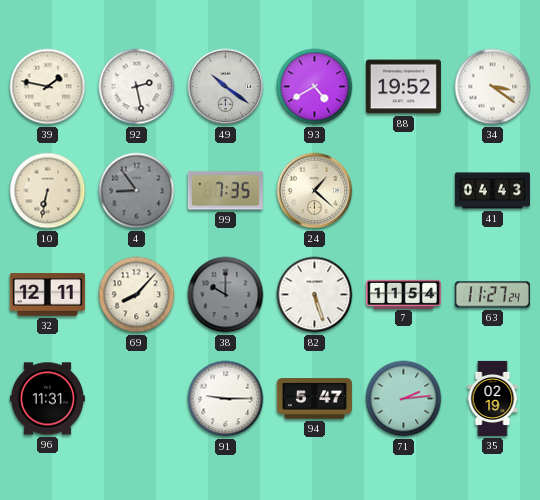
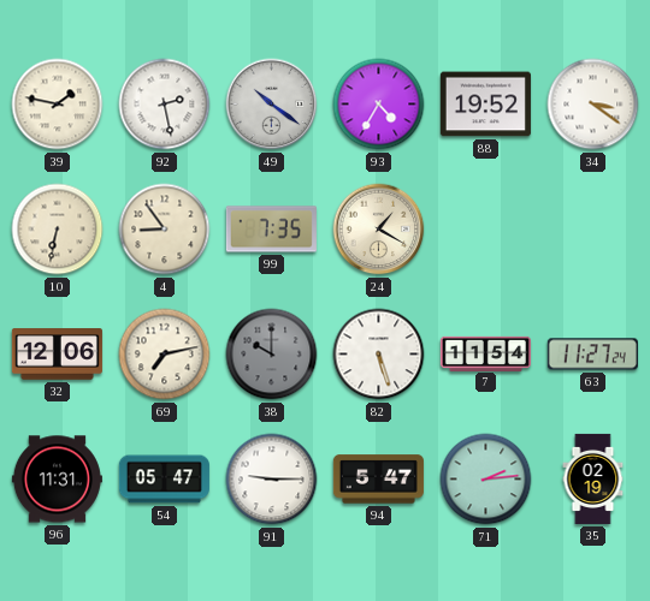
93: 4:40 -> 4:35 (379, 105)
4 dial: grey -> cream (165, 230)
24: 1:22 -> 1:20 (379, 230)
41: 04:43 -> none (492, 191)
32: 12:11 -> 12:06 (57, 355)
69: 8:07 -> 7:13 (165, 355)
54: none -> 05:47 (164, 480)
